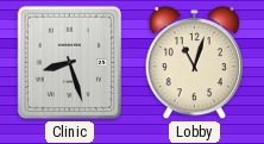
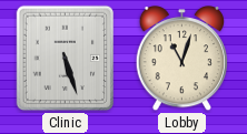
Clinic: 8:27 -> 5:27 (66, 59)
